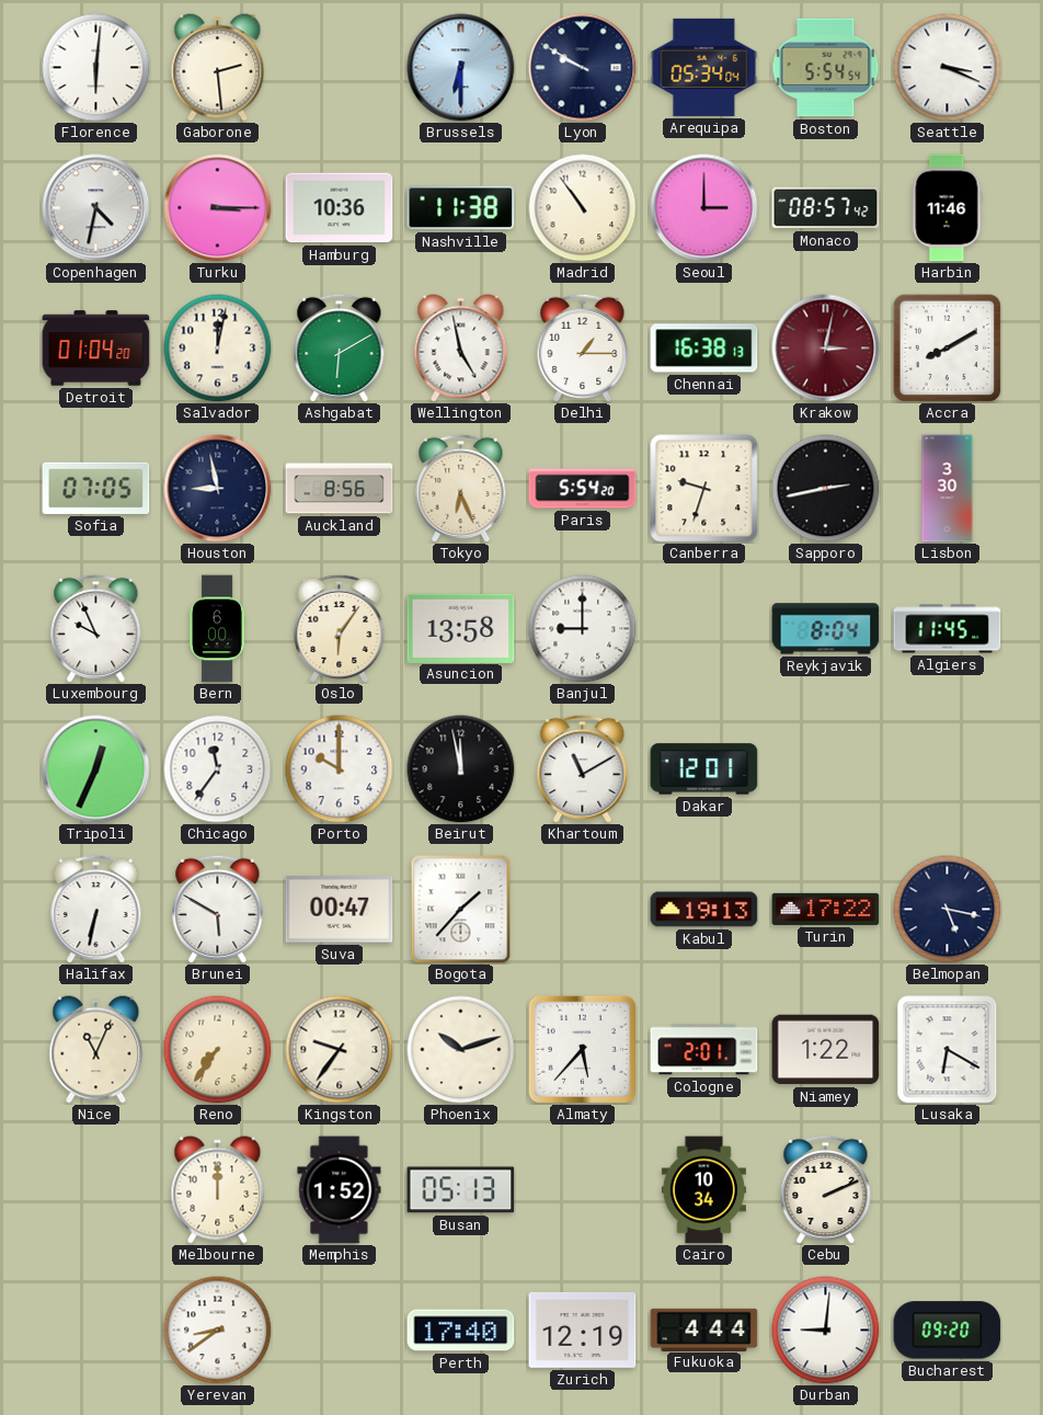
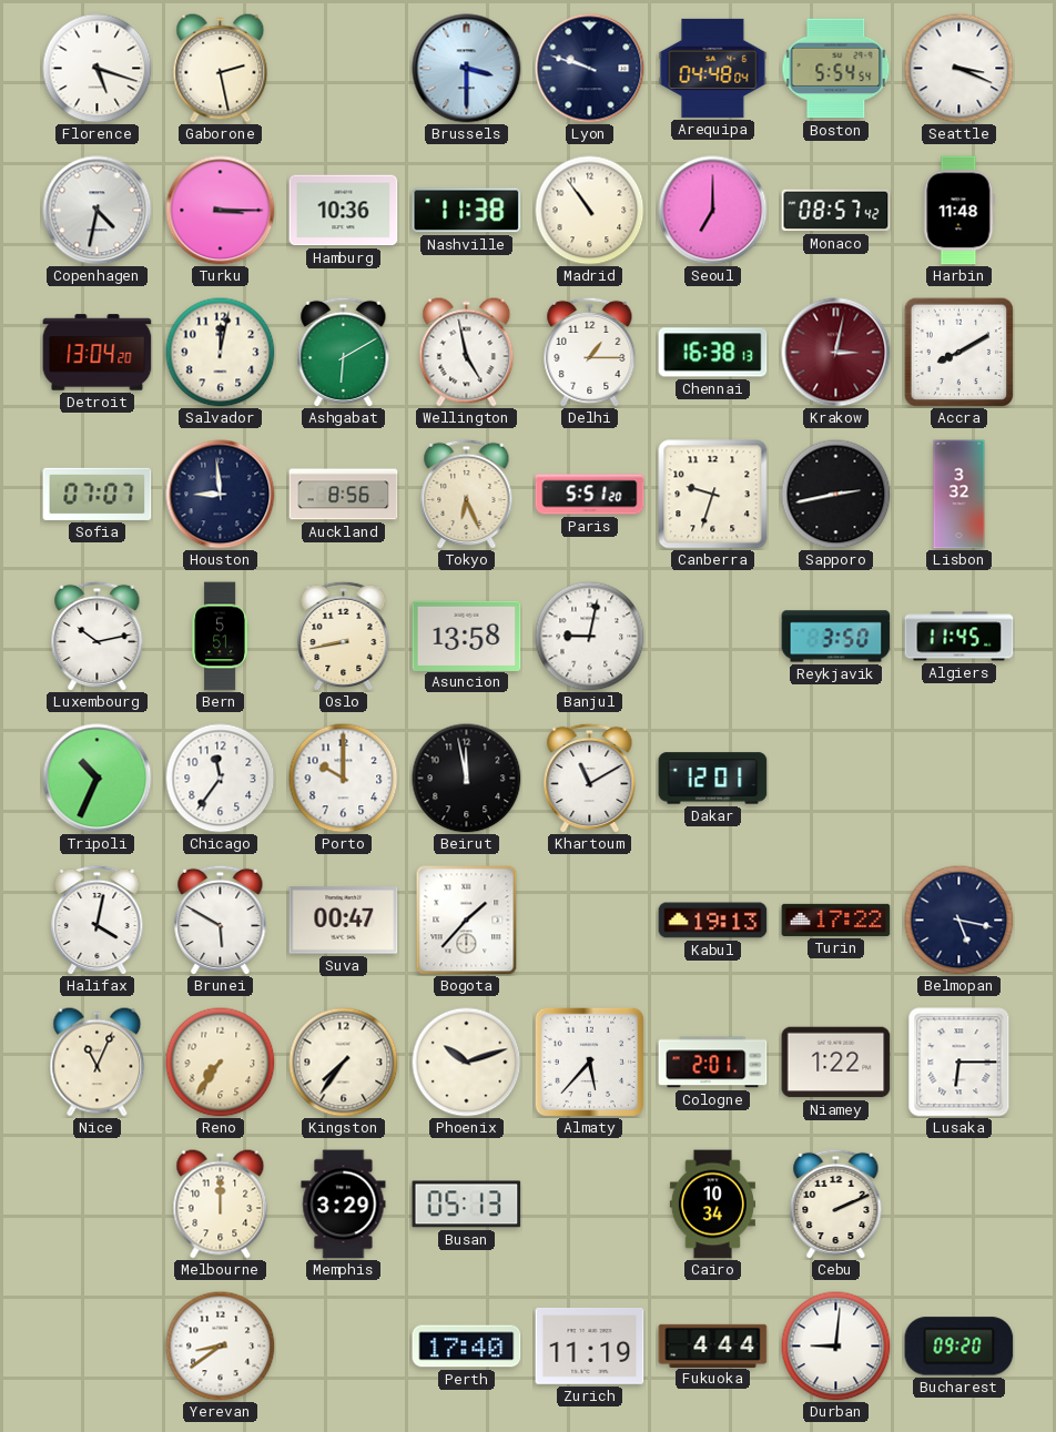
Florence: 6:01 -> 5:18 (98, 69)
Gaborone: 2:29 -> 2:28 (221, 69)
Brussels: 6:30 -> 3:30 (467, 69)
Lyon: 9:50 -> 9:48 (590, 69)
Arequipa: 05:34 -> 04:48 (713, 68)
Seoul: 3:00 -> 7:00 (713, 211)
Harbin: 11:46 -> 11:48 (958, 211)
Detroit: 01:04 -> 13:04 (98, 353)
Sofia: 07:05 -> 07:07 (98, 494)
Houston: 8:58 -> 8:59 (221, 495)
Paris: 5:54 -> 5:51 (590, 495)
Lisbon: 3:30 -> 3:32 (959, 495)
Luxembourg: 9:56 -> 10:13 (98, 636)
Bern: 6:00 -> 5:51 (220, 637)
Oslo: 6:06 -> 8:43 (344, 636)
Banjul: 9:00 -> 9:02 (590, 637)
Reykjavik: 8:04 -> 3:50 (836, 637)
Tripoli: 12:34 -> 10:34 (98, 779)
Halifax: 6:32 -> 4:02 (98, 920)
Kingston: 9:36 -> 7:36 (344, 1063)
Lusaka: 6:20 -> 6:15 (959, 1063)
Memphis: 1:52 -> 3:29 (344, 1205)
Zurich: 12:19 -> 11:19 (590, 1345)
